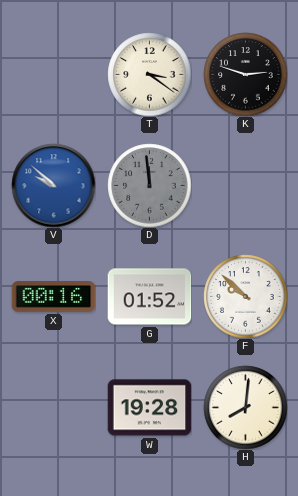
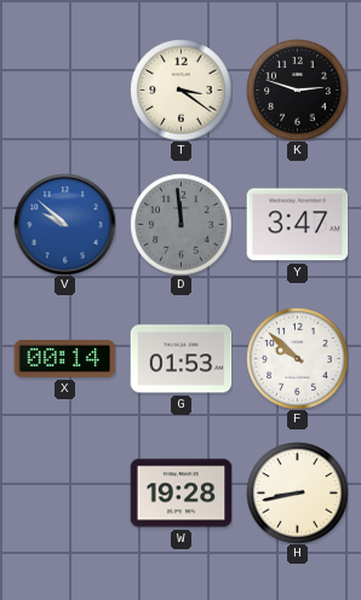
Y: none -> 3:47 (297, 225)
X: 00:16 -> 00:14 (64, 359)
G: 01:52 -> 01:53 (180, 359)
H: 8:01 -> 8:43 (297, 492)
